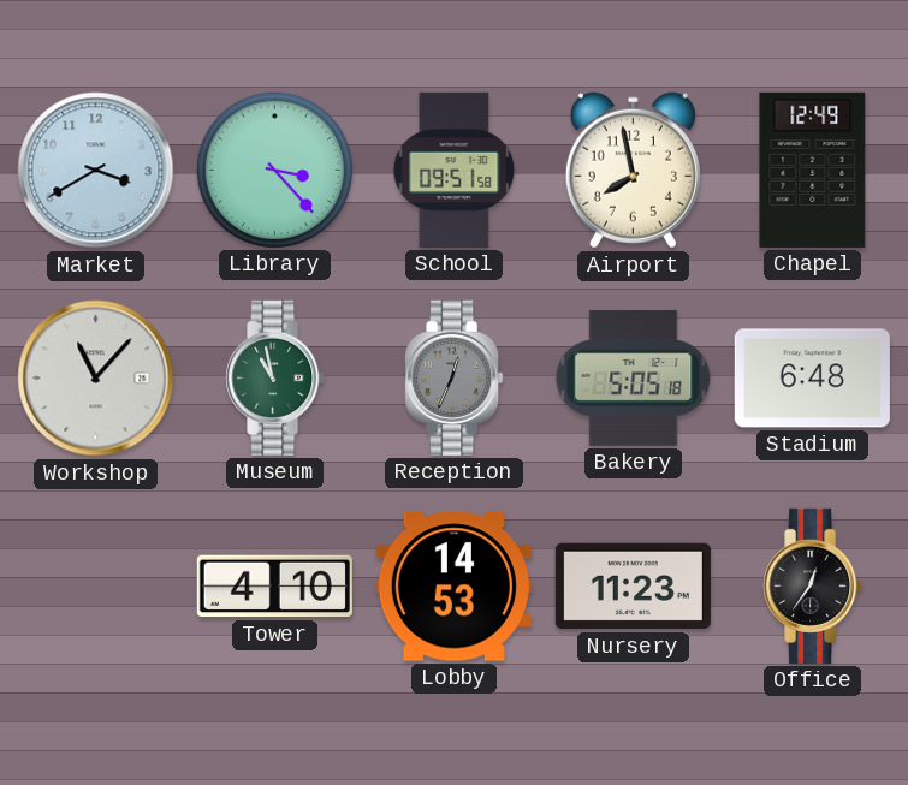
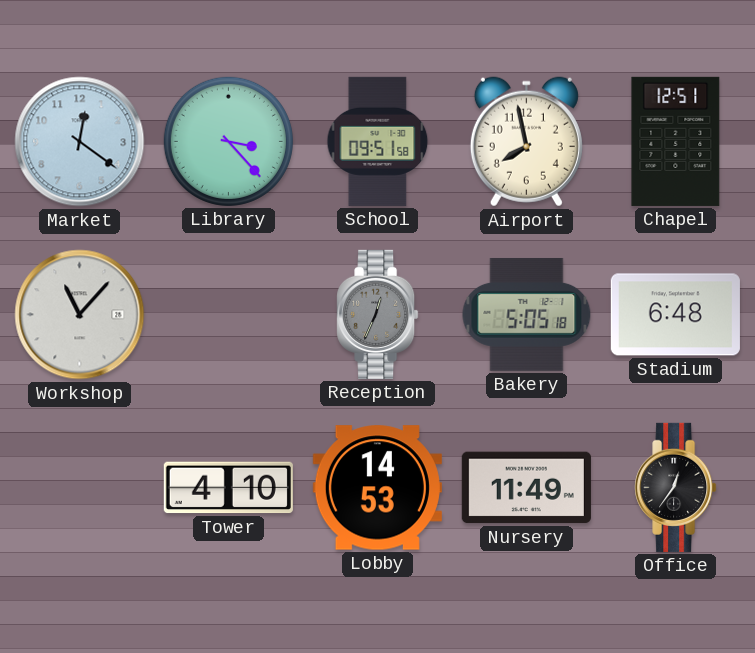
Market: 3:40 -> 12:21 (80, 142)
Chapel: 12:49 -> 12:51 (676, 141)
Museum: 10:58 -> none (275, 377)
Nursery: 11:23 -> 11:49 (526, 488)
